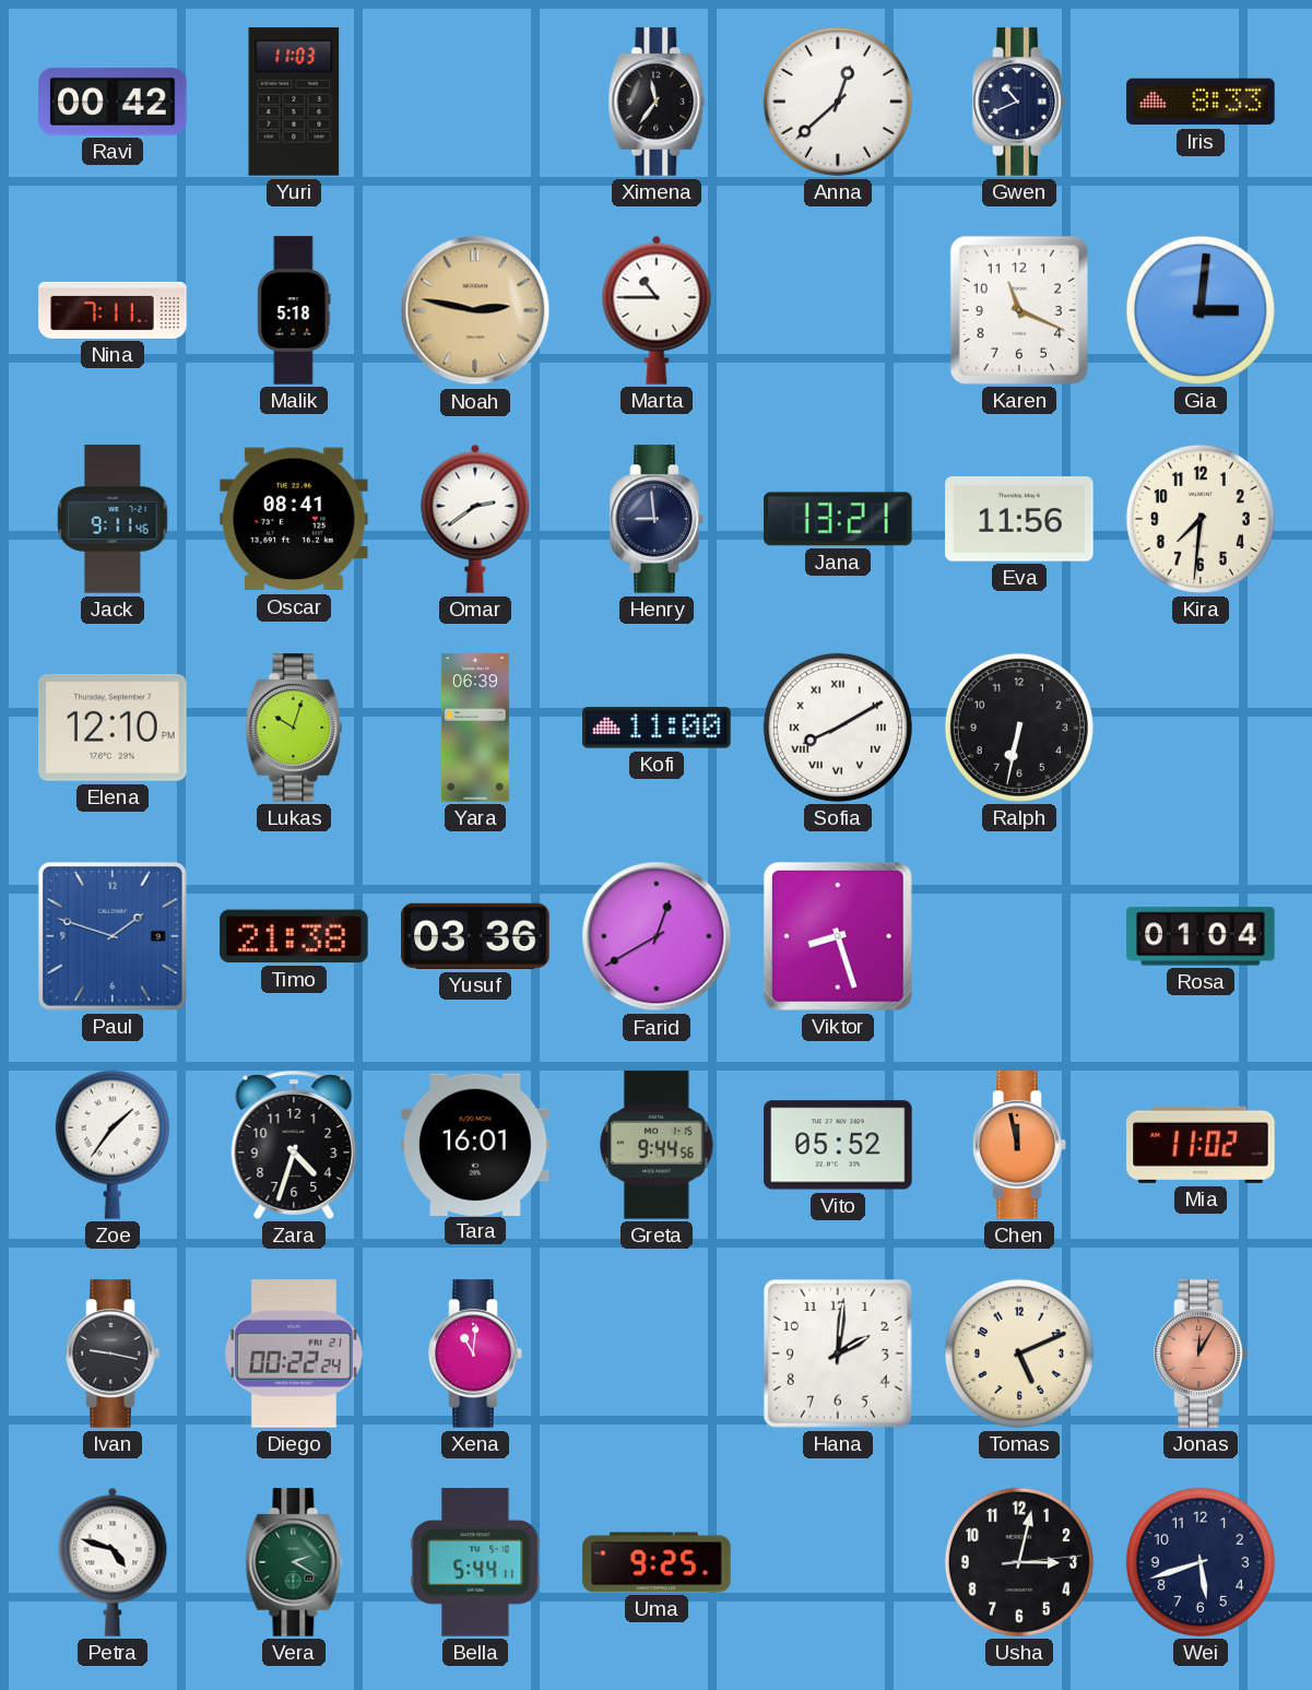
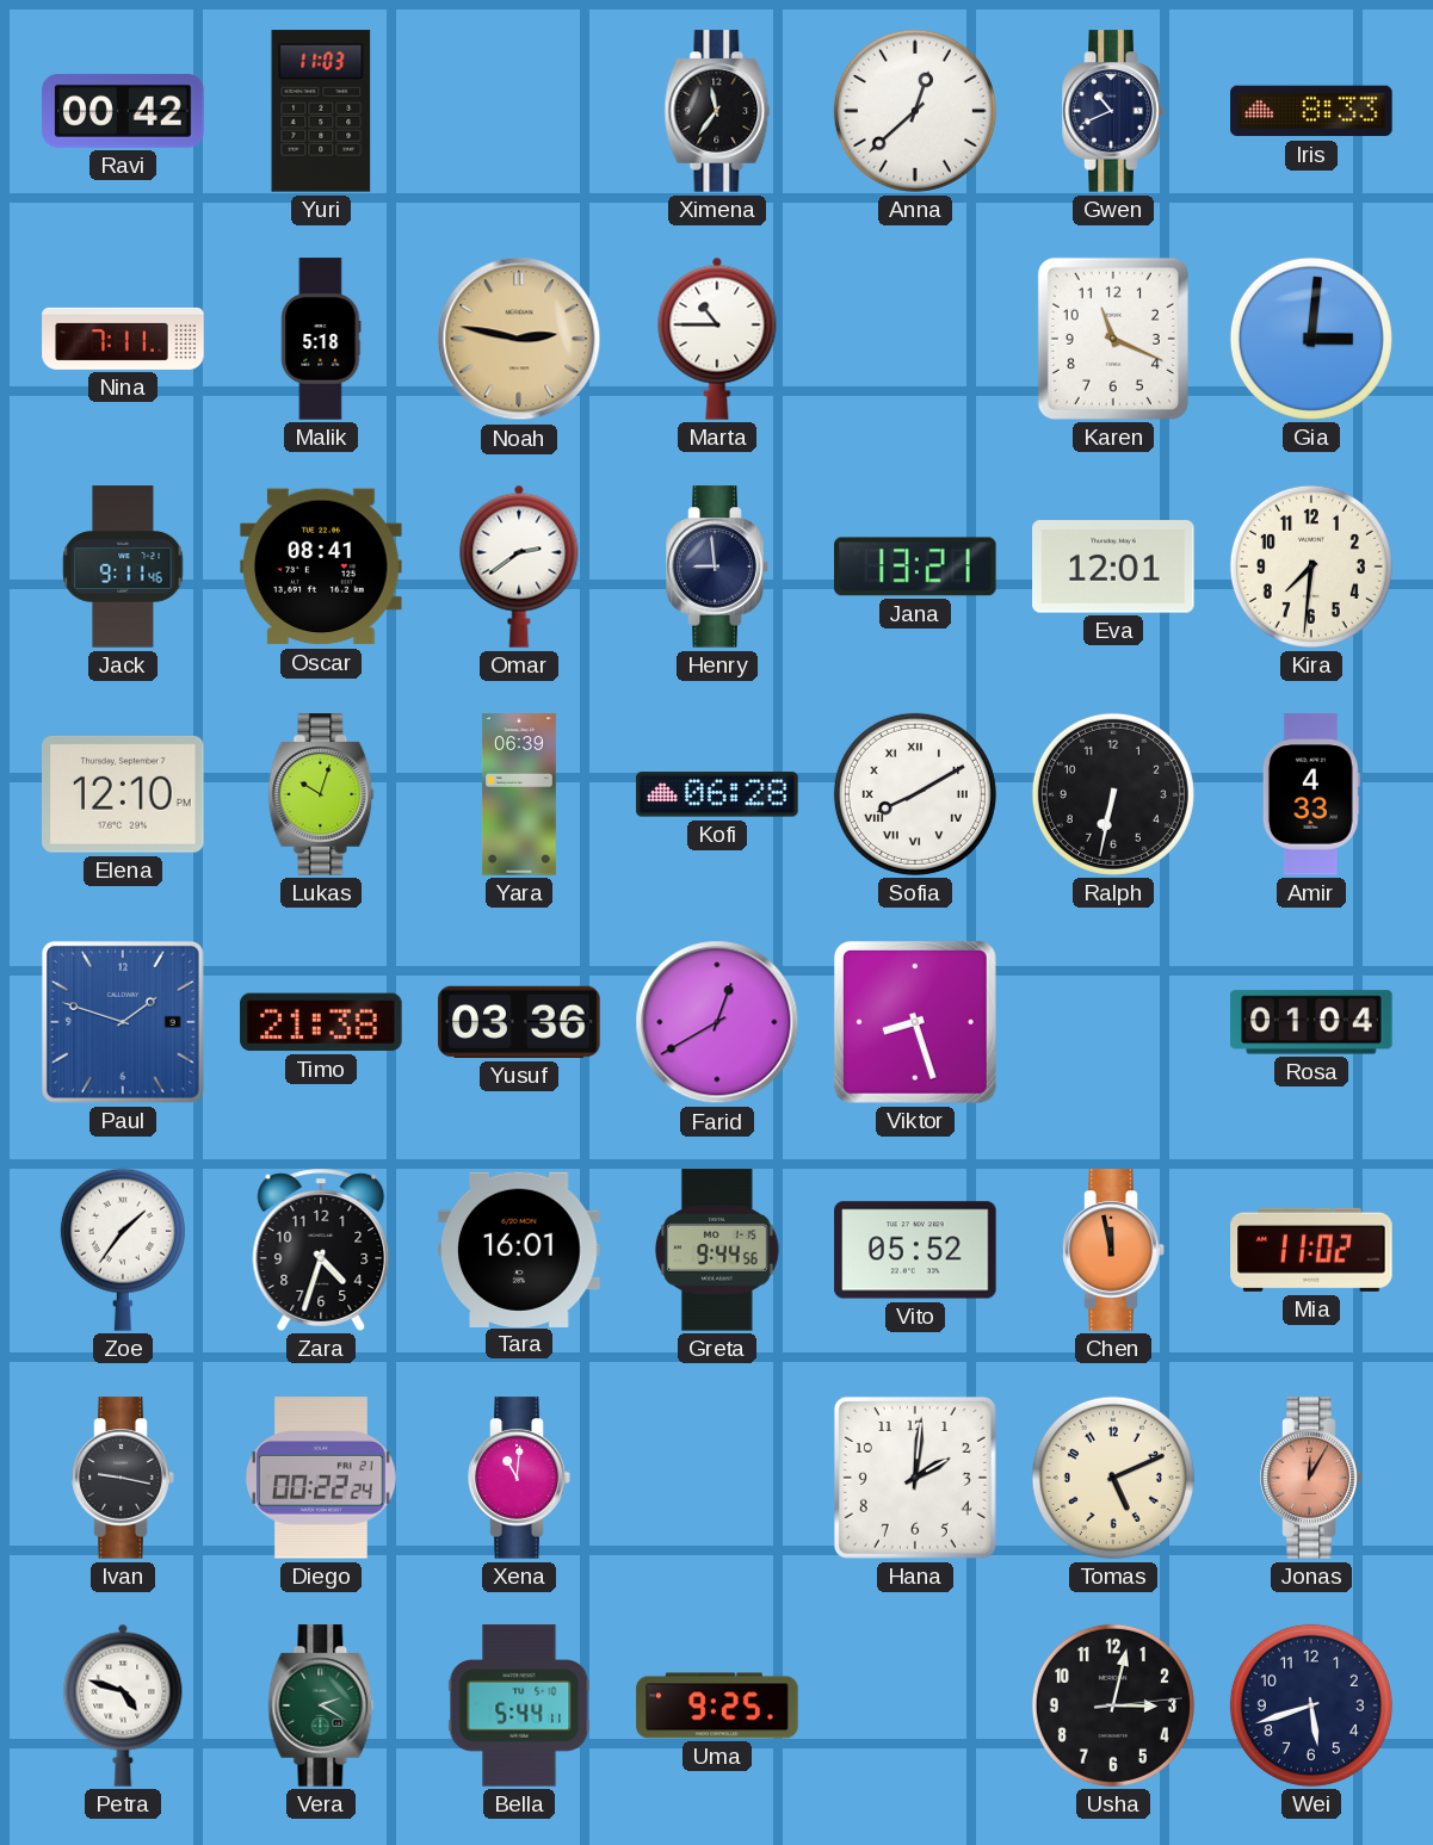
Eva: 11:56 -> 12:01 (1113, 566)
Kofi: 11:00 -> 06:28 (717, 794)
Amir: none -> 4:33 (1311, 794)
